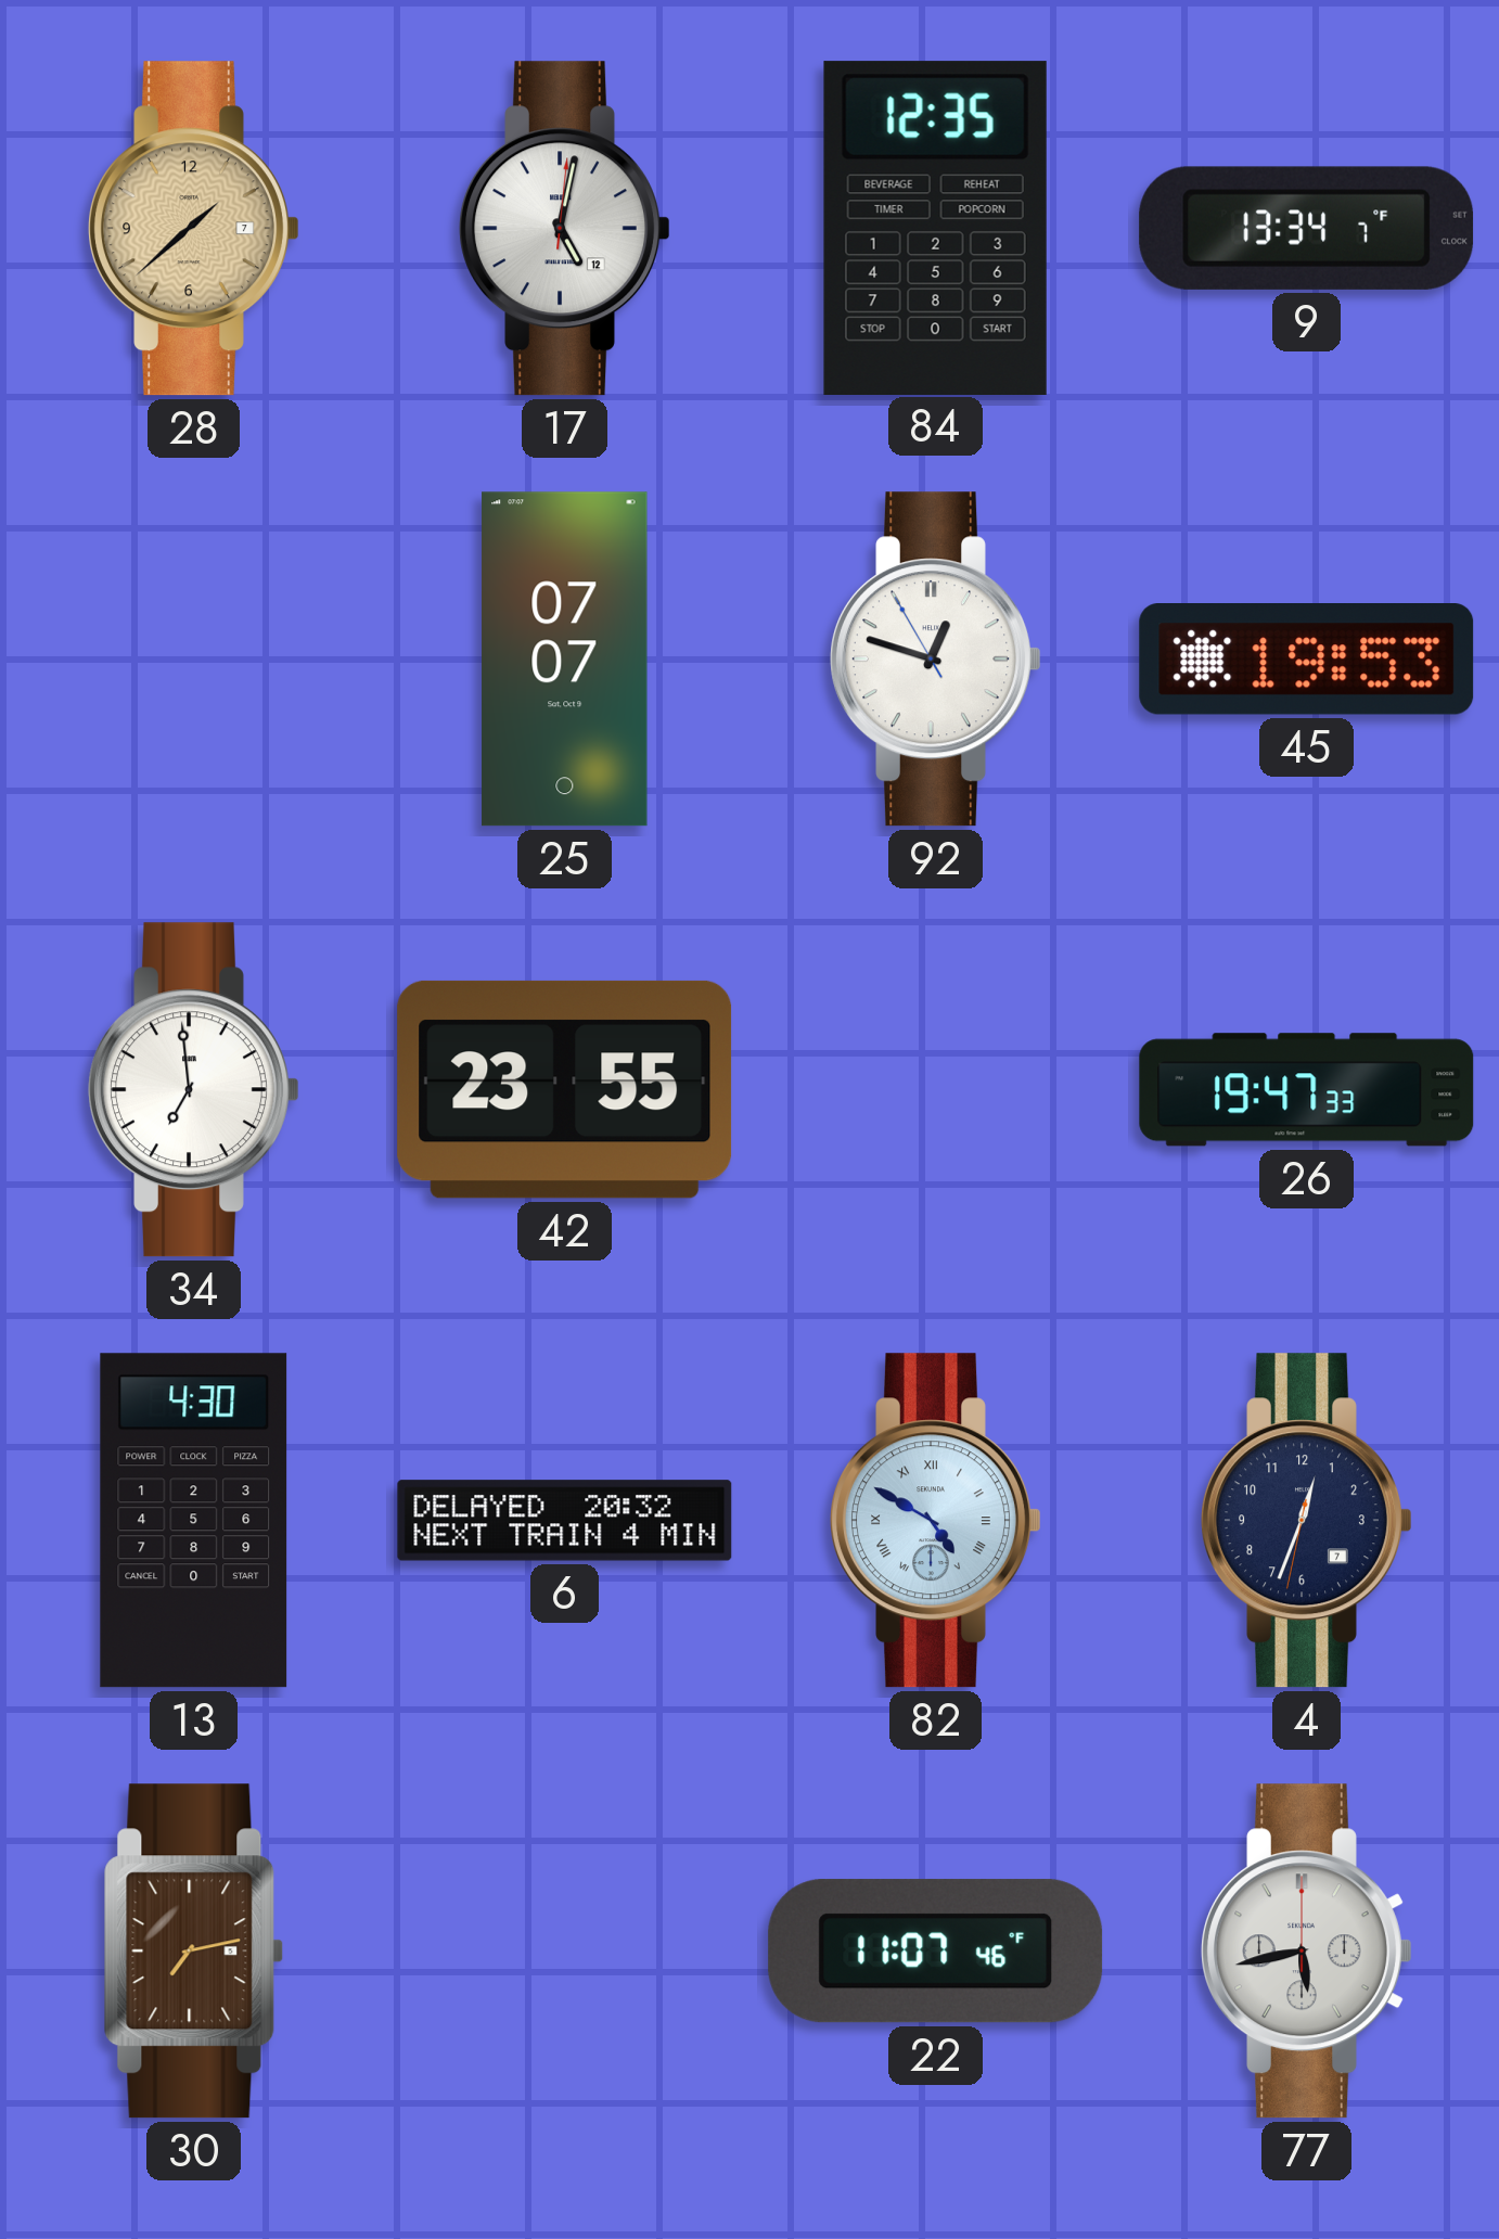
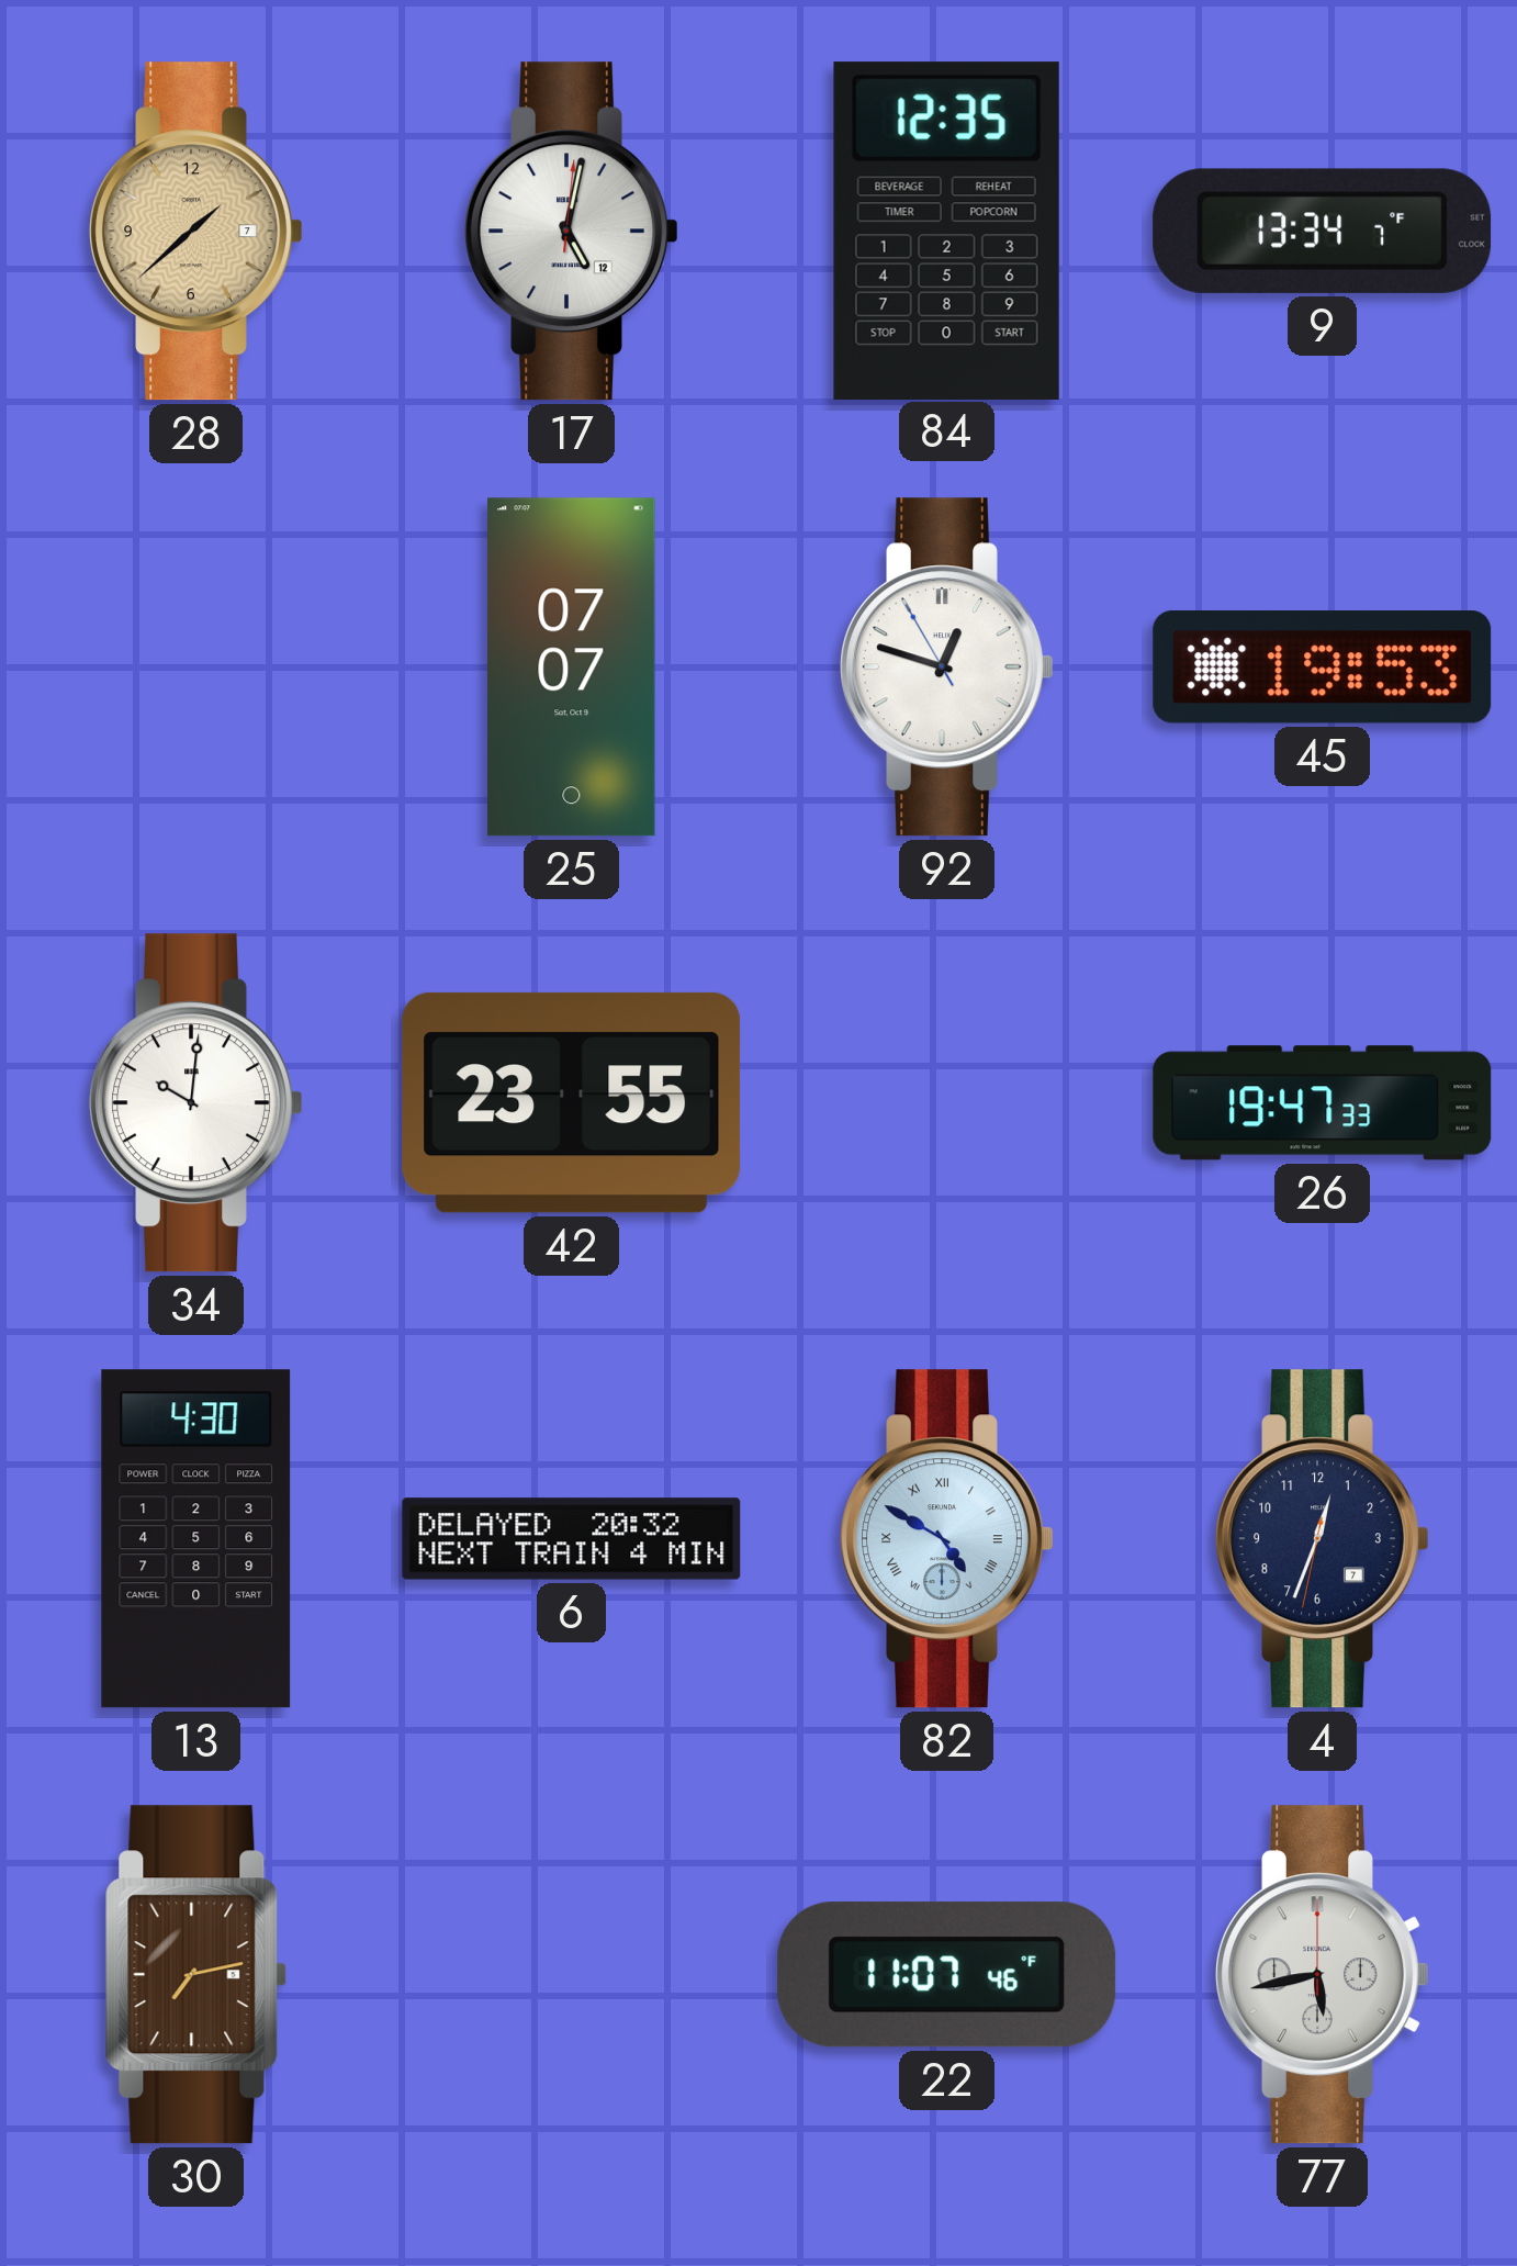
34: 6:59 -> 10:01 (196, 1103)
